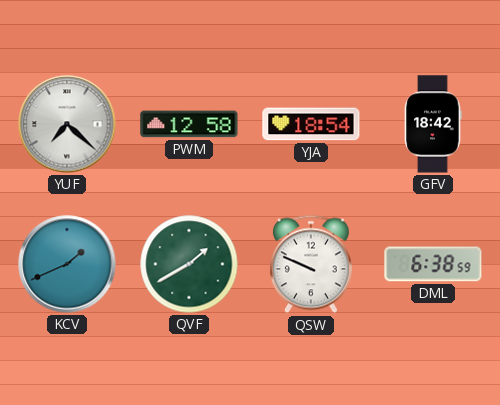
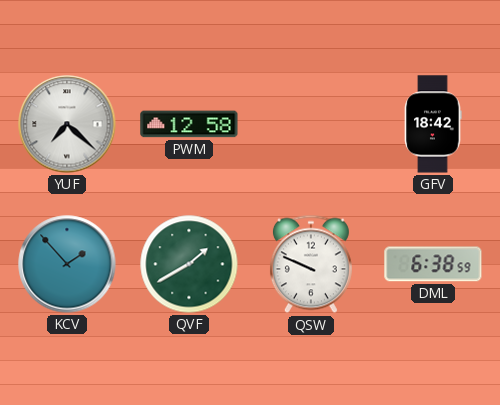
YJA: 18:54 -> none (311, 124)
KCV: 1:41 -> 1:53 (67, 264)
